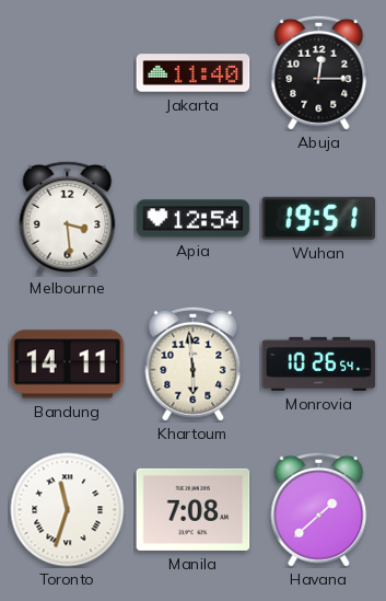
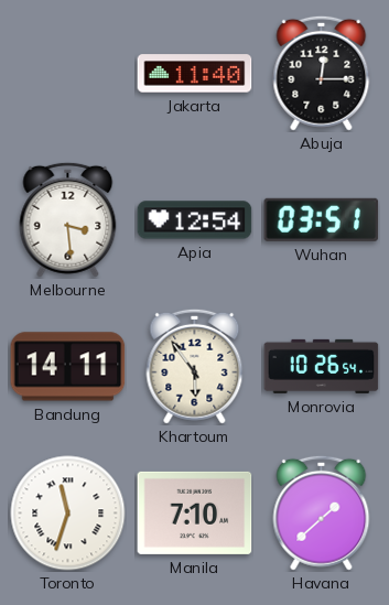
Wuhan: 19:51 -> 03:51 (322, 219)
Khartoum: 5:59 -> 5:54 (195, 366)
Manila: 7:08 -> 7:10 (195, 512)
